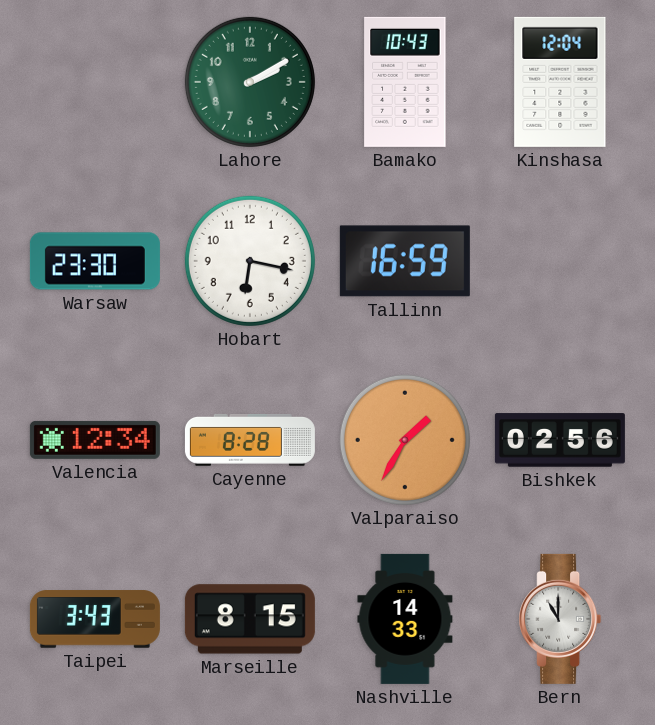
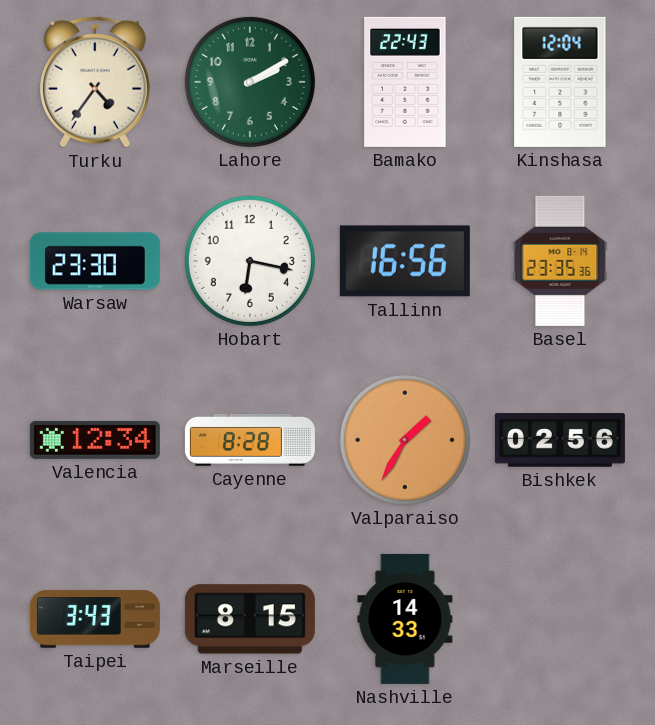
Turku: none -> 4:36 (96, 82)
Bamako: 10:43 -> 22:43 (405, 82)
Tallinn: 16:59 -> 16:56 (405, 261)
Basel: none -> 23:35 (560, 261)
Bern: 11:00 -> none (560, 619)
